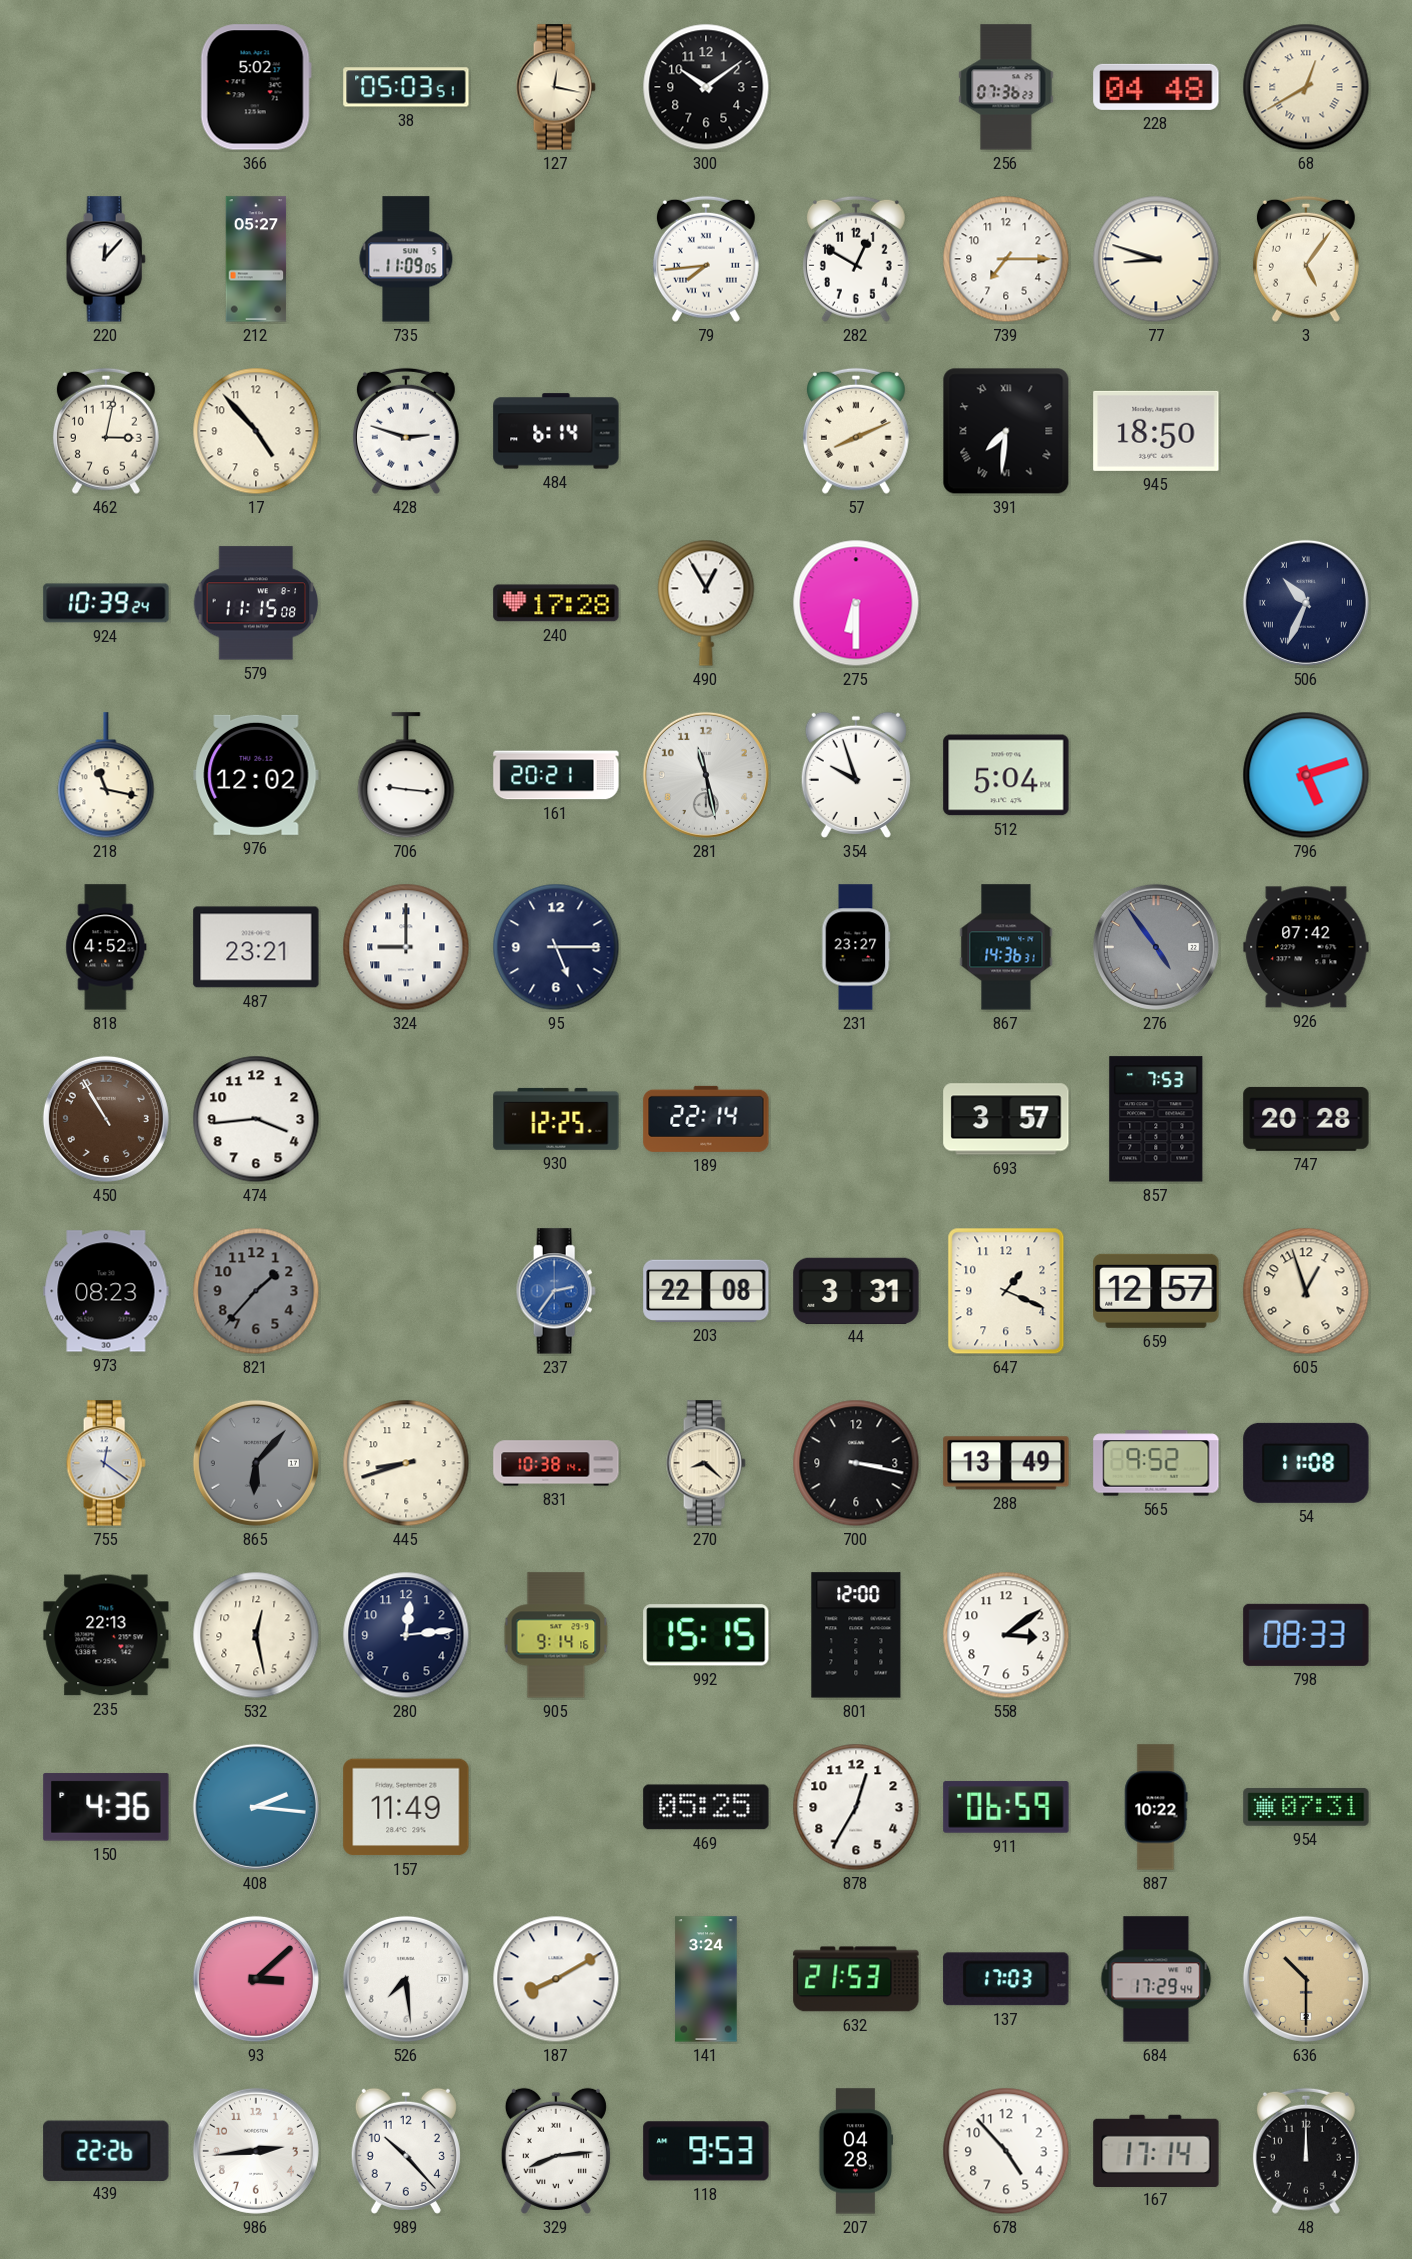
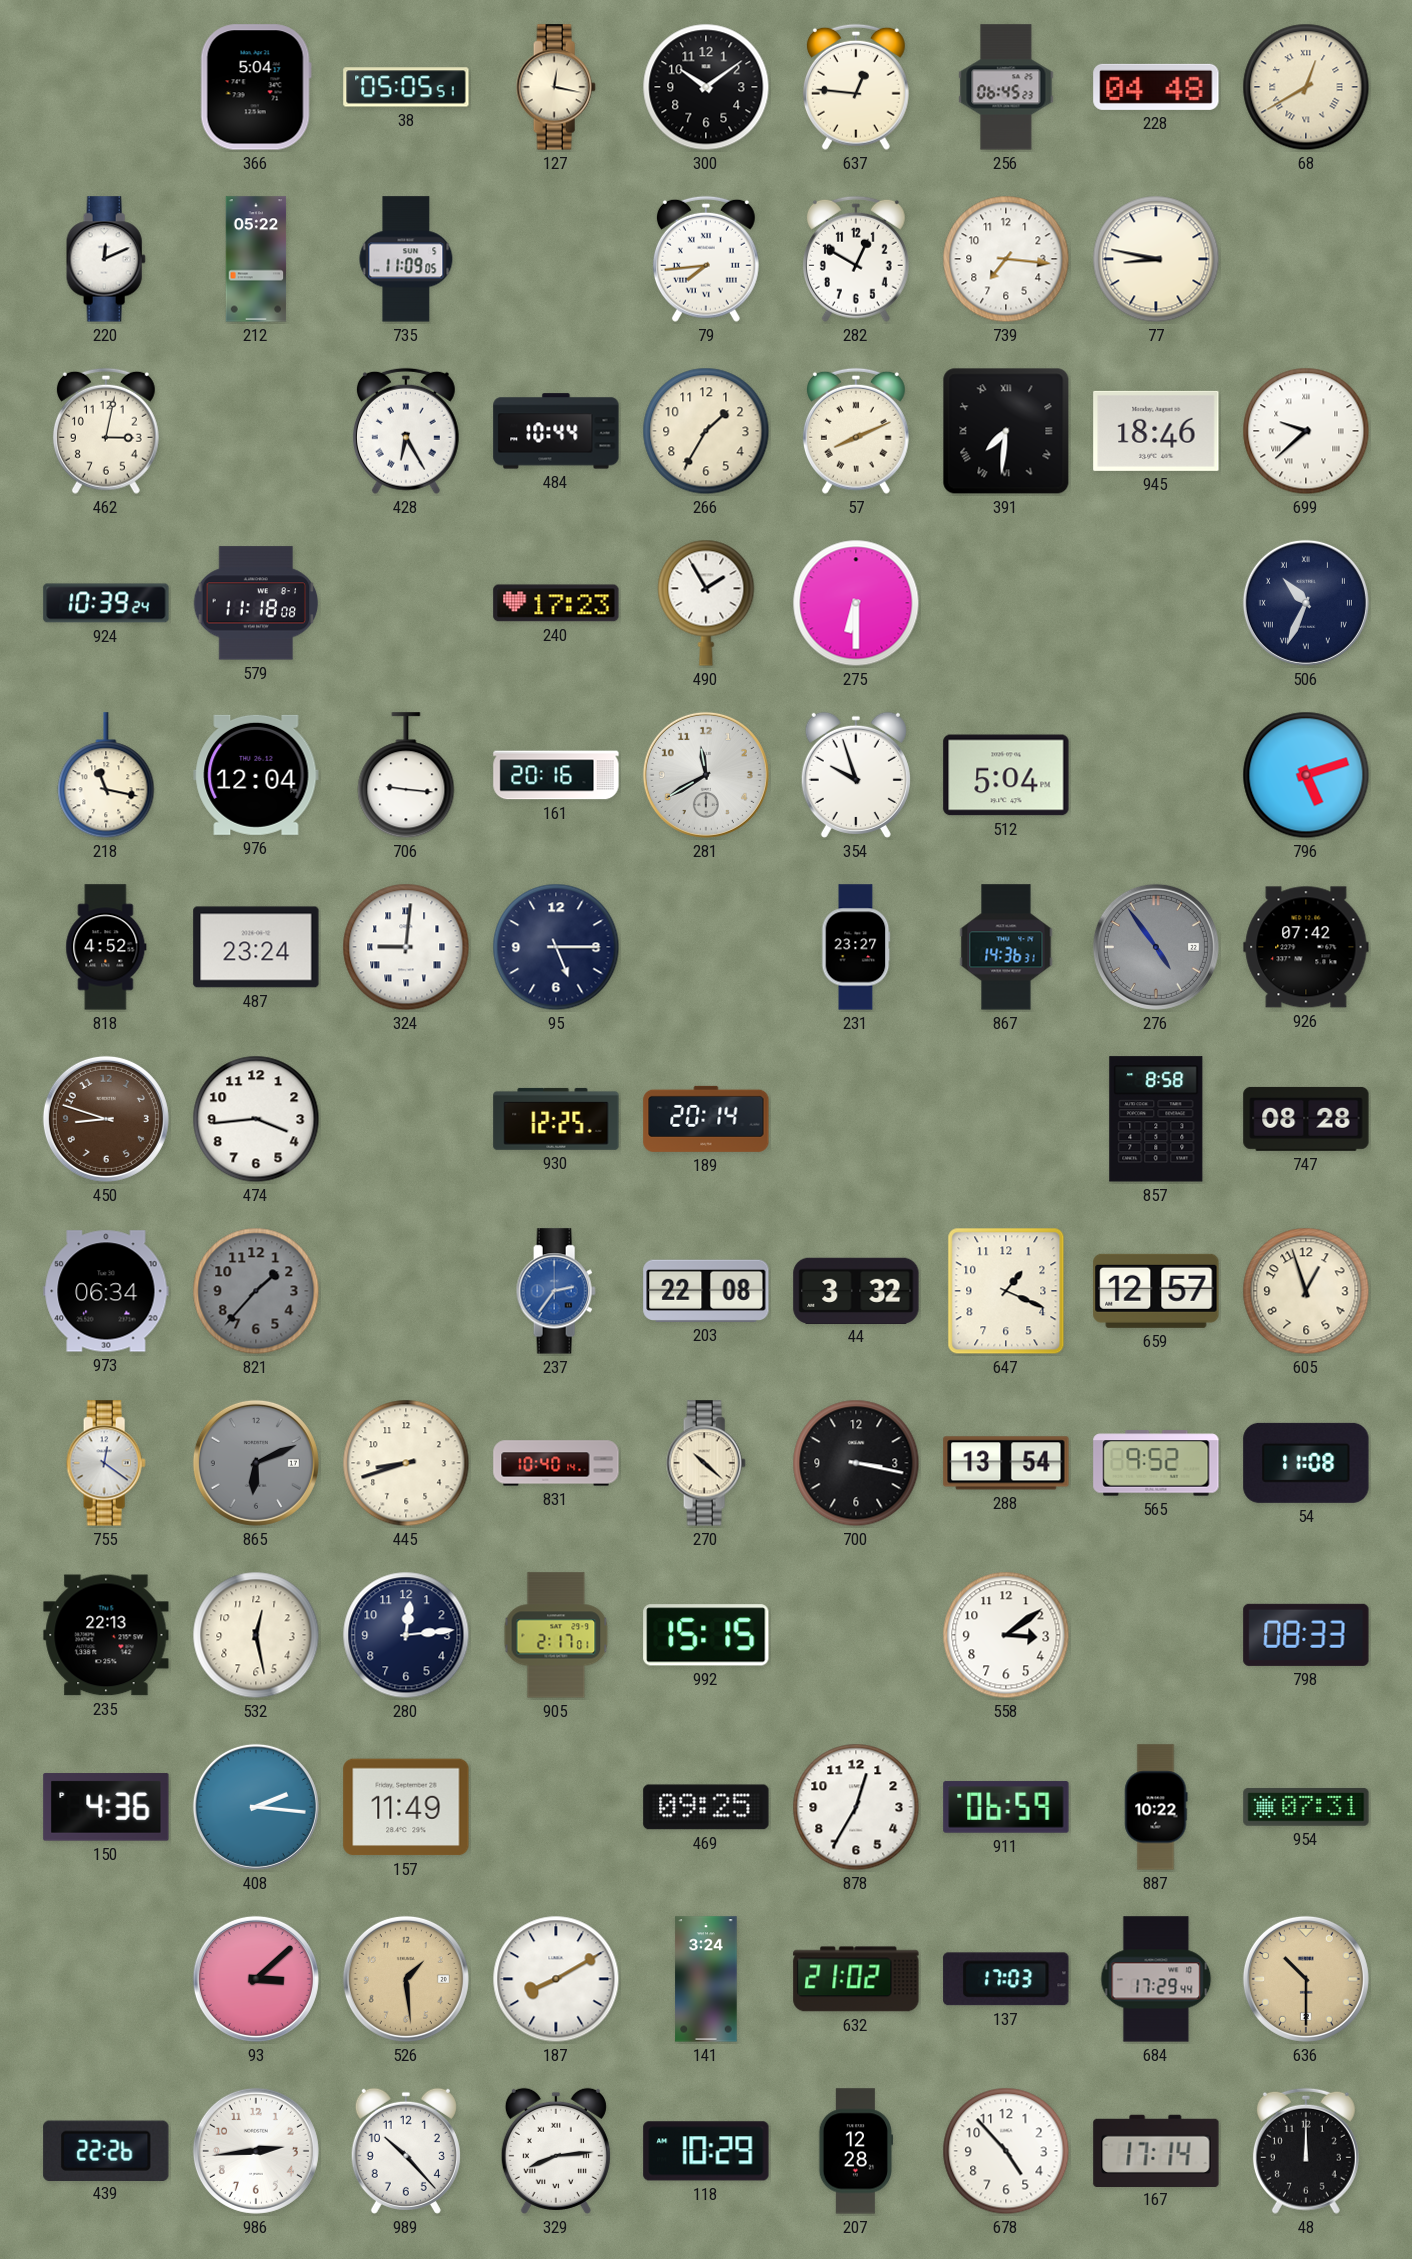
366: 5:02 -> 5:04 (256, 87)
38: 05:03 -> 05:05 (406, 87)
637: none -> 12:46 (856, 87)
256: 07:36 -> 06:45 (1006, 87)
220: 12:07 -> 12:11 (106, 259)
212: 05:27 -> 05:22 (256, 259)
739: 7:15 -> 7:16 (1006, 259)
77: 8:48 -> 8:47 (1156, 259)
3: 5:06 -> none (1306, 259)
17: 4:53 -> none (256, 431)
428: 2:48 -> 6:25 (406, 431)
484: 6:14 -> 10:44 (556, 431)
266: none -> 1:35 (706, 431)
945: 18:50 -> 18:46 (1156, 431)
699: none -> 9:38 (1306, 431)
579: 11:15 -> 11:18 (256, 603)
240: 17:28 -> 17:23 (556, 603)
490: 12:55 -> 1:55 (706, 603)
976: 12:02 -> 12:04 (256, 775)
161: 20:21 -> 20:16 (556, 775)
281: 11:28 -> 11:40 (706, 775)
487: 23:21 -> 23:24 (256, 947)
324: 9:00 -> 9:01 (406, 947)
450: 10:55 -> 8:48 (106, 1119)
189: 22:14 -> 20:14 (706, 1119)
693: 3:57 -> none (1006, 1119)
857: 7:53 -> 8:58 (1156, 1119)
747: 20:28 -> 08:28 (1306, 1119)
973: 08:23 -> 06:34 (106, 1291)
44: 3:31 -> 3:32 (856, 1290)
865: 6:07 -> 6:11 (256, 1463)
831: 10:38 -> 10:40 (556, 1463)
270: 8:22 -> 10:22 (706, 1463)
288: 13:49 -> 13:54 (1006, 1463)
905: 9:14 -> 2:17 (556, 1635)
801: 12:00 -> none (856, 1635)
469: 05:25 -> 09:25 (706, 1807)
526: 7:29 -> 1:29 (406, 1979)
526 dial: white -> champagne (406, 1979)
632: 21:53 -> 21:02 (856, 1979)
118: 9:53 -> 10:29 (706, 2151)
207: 04:28 -> 12:28 (856, 2151)
